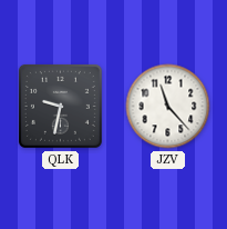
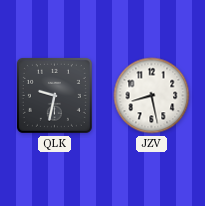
JZV: 11:23 -> 8:28 (152, 96)
